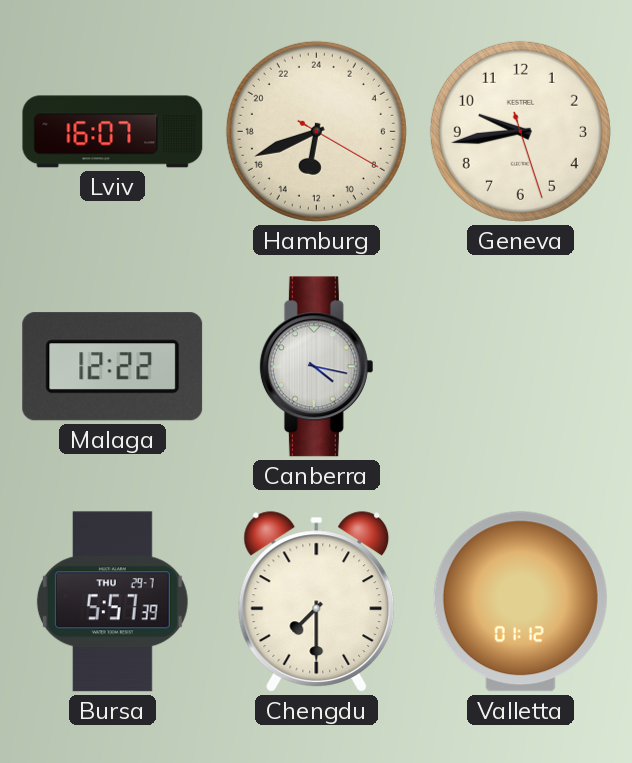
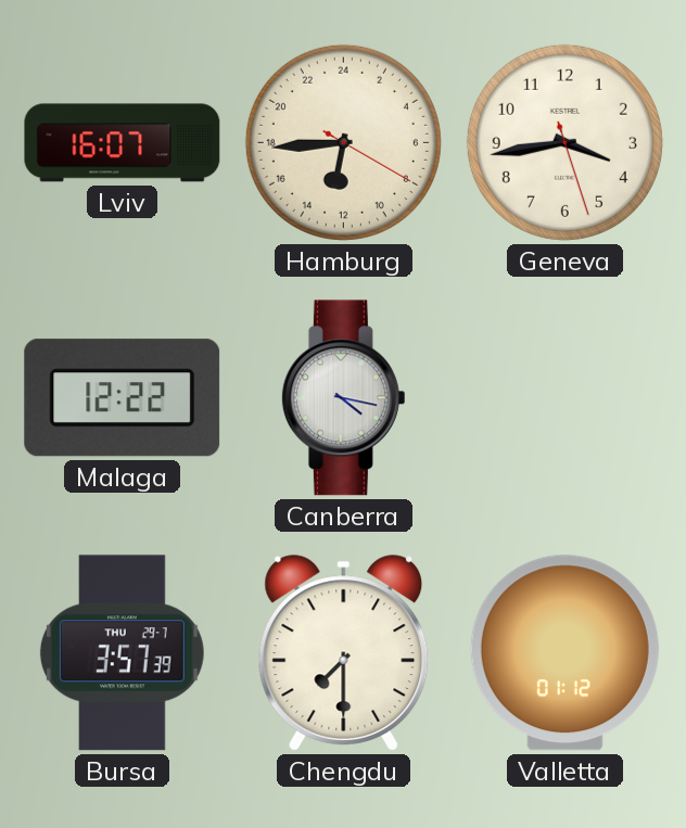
Hamburg: 12:41 -> 12:44 (343, 142)
Geneva: 9:43 -> 3:43 (564, 142)
Bursa: 5:57 -> 3:57 (122, 653)
